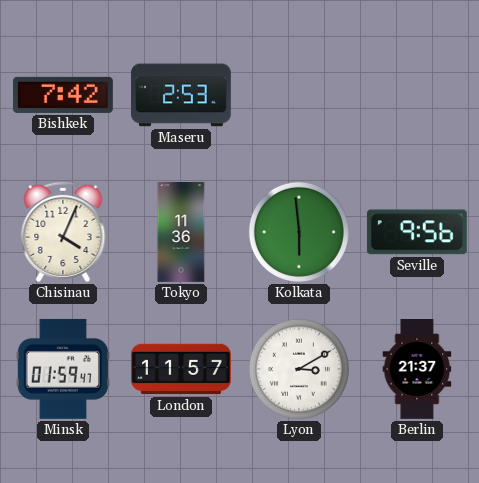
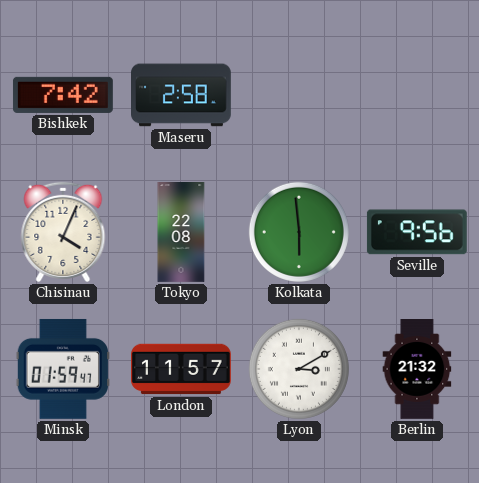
Maseru: 2:53 -> 2:58 (182, 95)
Tokyo: 11:36 -> 22:08 (181, 233)
Berlin: 21:37 -> 21:32 (417, 370)
